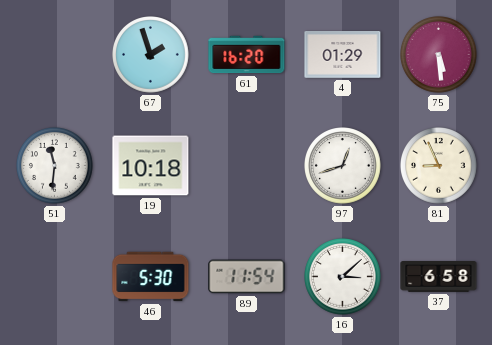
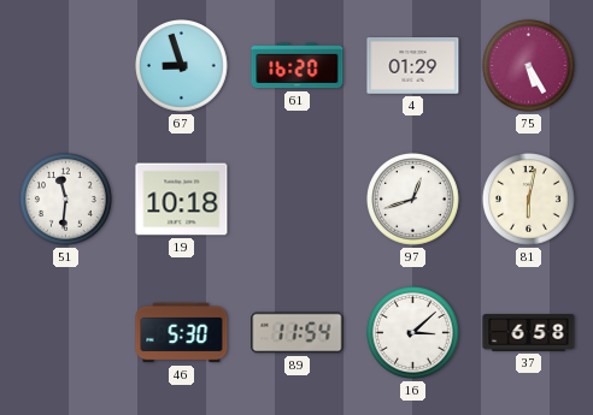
67: 1:57 -> 8:57 (182, 66)
75: 5:29 -> 5:25 (529, 66)
81: 8:56 -> 6:02 (529, 200)
